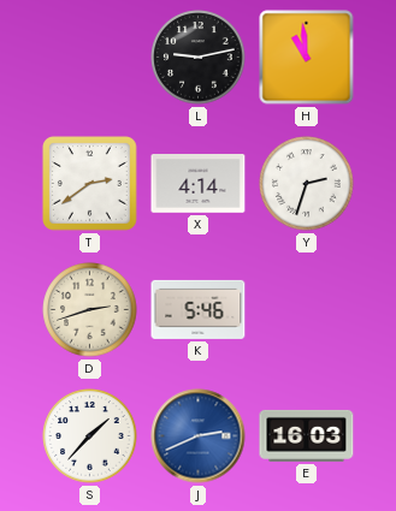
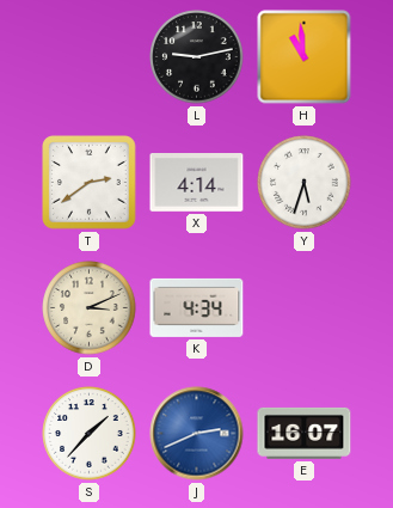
Y: 2:33 -> 5:33 (305, 183)
D: 2:42 -> 3:11 (90, 308)
K: 5:46 -> 4:34 (197, 307)
E: 16:03 -> 16:07 (305, 433)
